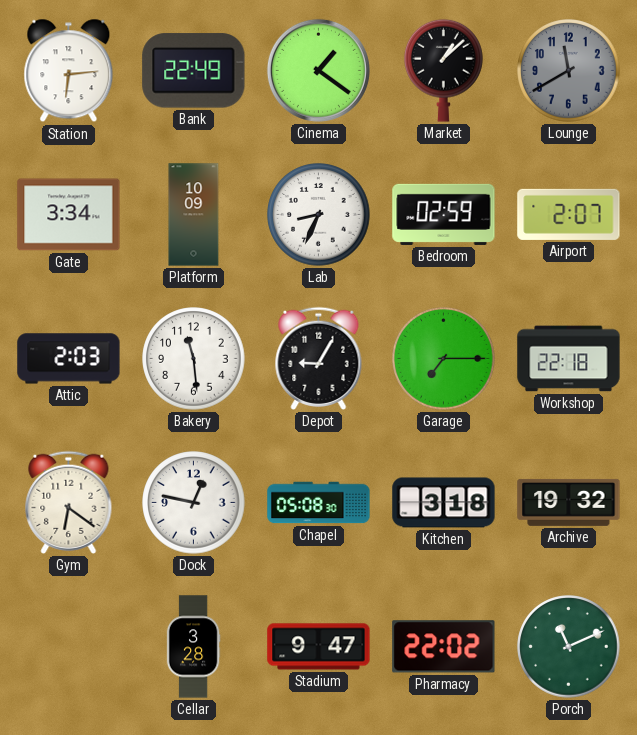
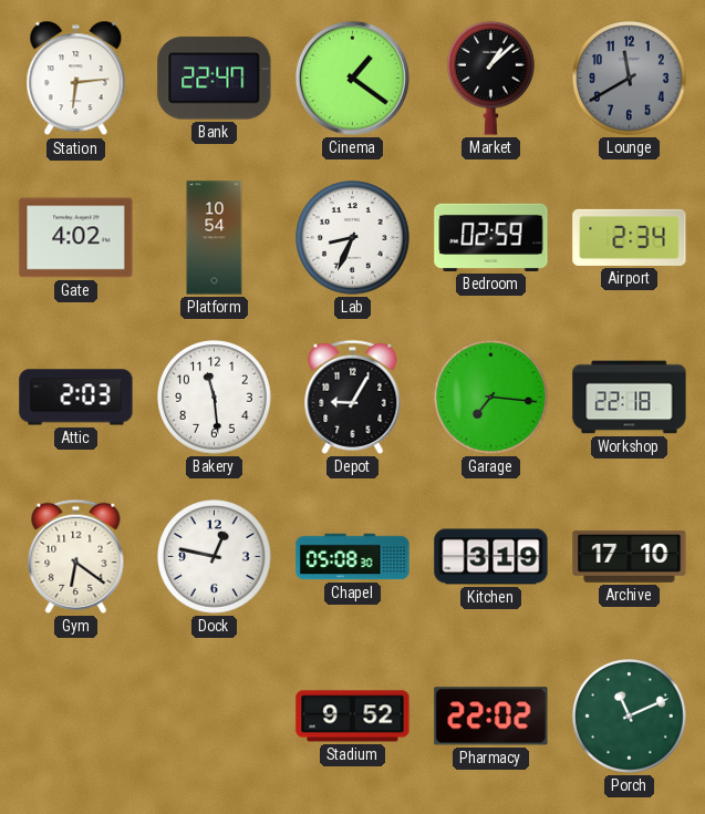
Bank: 22:49 -> 22:47 (215, 79)
Gate: 3:34 -> 4:02 (76, 238)
Platform: 10:09 -> 10:54 (215, 238)
Airport: 2:07 -> 2:34 (630, 237)
Garage: 7:15 -> 7:16 (491, 398)
Kitchen: 3:18 -> 3:19 (491, 557)
Archive: 19:32 -> 17:10 (630, 556)
Cellar: 3:28 -> none (193, 647)
Stadium: 9:47 -> 9:52 (353, 717)
